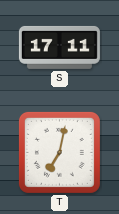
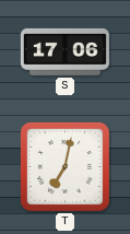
S: 17:11 -> 17:06 (64, 51)
